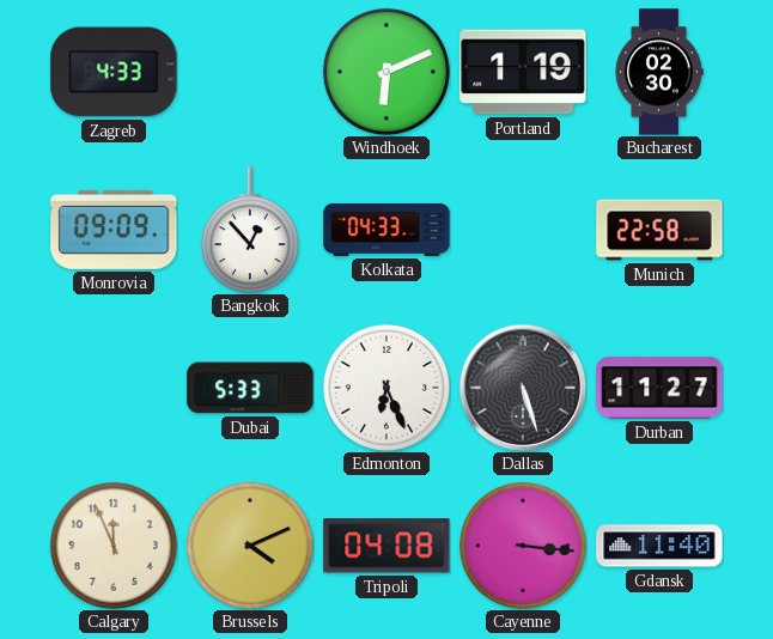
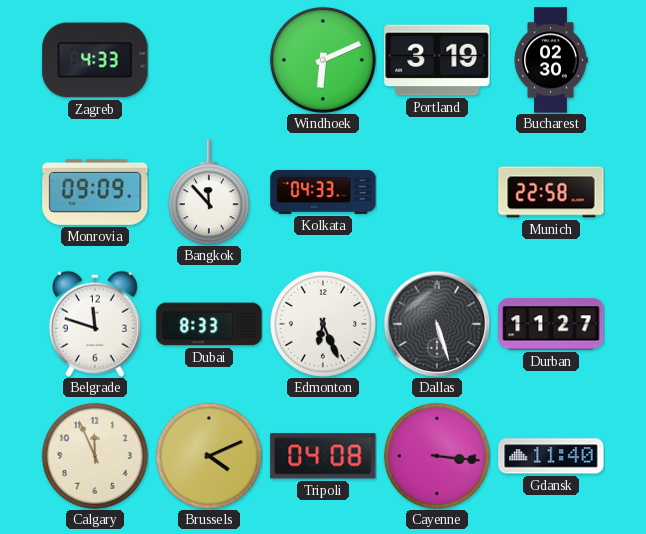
Portland: 1:19 -> 3:19 (437, 60)
Bangkok: 12:53 -> 11:53 (209, 192)
Belgrade: none -> 11:48 (95, 324)
Dubai: 5:33 -> 8:33 (209, 324)
